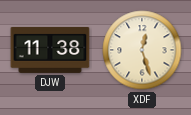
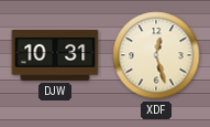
DJW: 11:38 -> 10:31 (55, 55)
